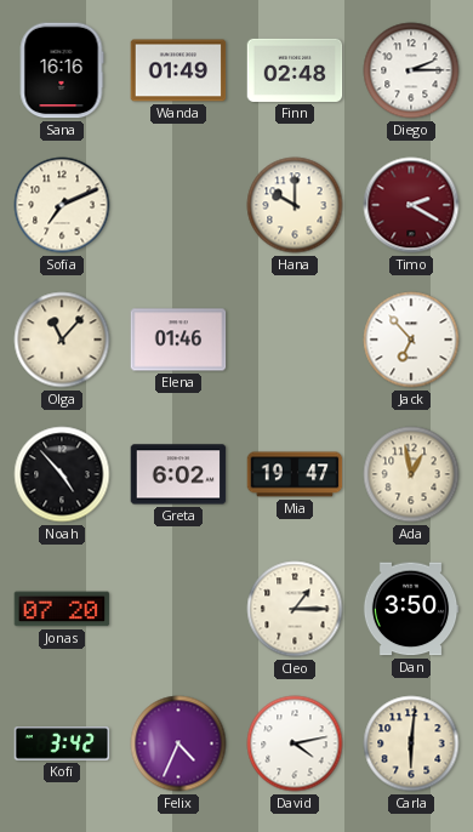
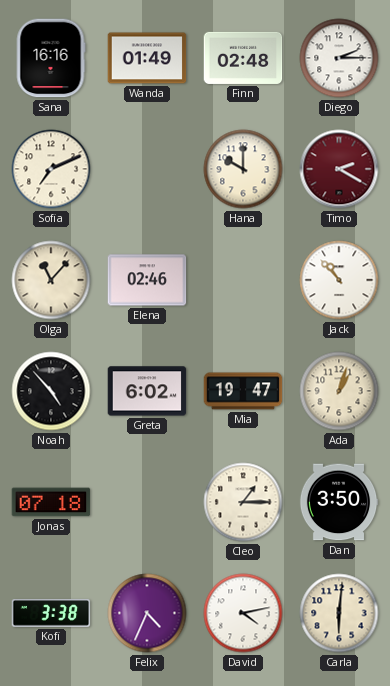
Elena: 01:46 -> 02:46 (147, 280)
Jack: 6:53 -> 10:53 (339, 280)
Ada: 12:58 -> 1:03 (339, 391)
Jonas: 07:20 -> 07:18 (51, 502)
Kofi: 3:42 -> 3:38 (51, 614)
